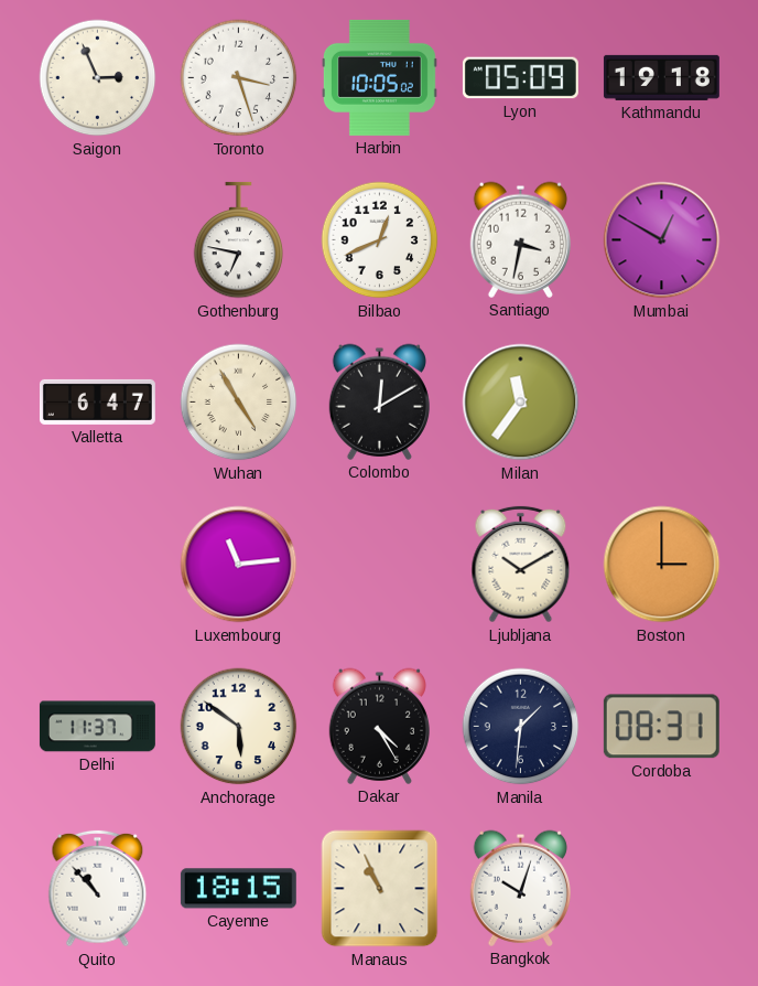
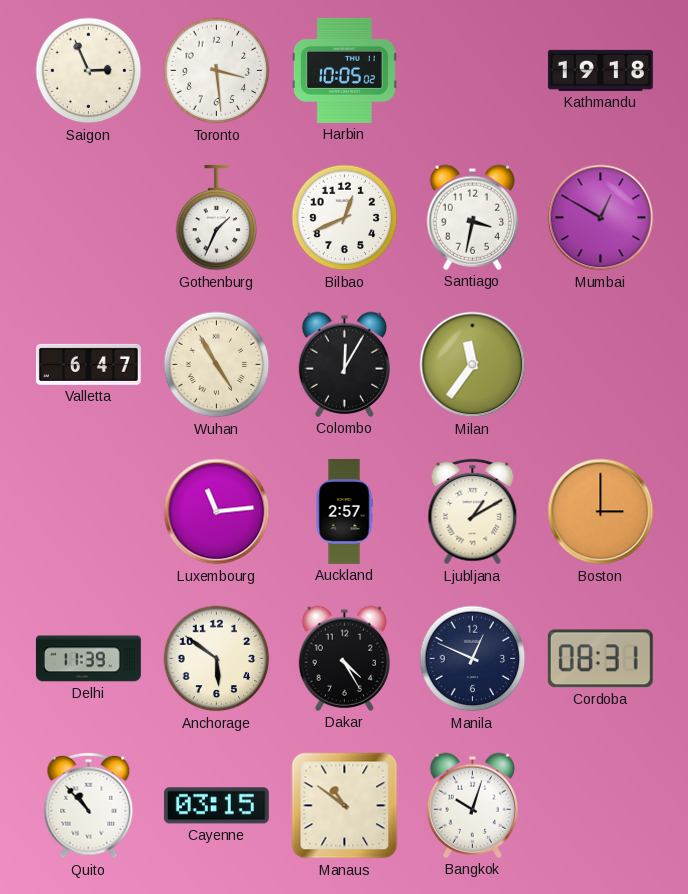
Toronto: 3:27 -> 3:29 (217, 71)
Lyon: 05:09 -> none (520, 78)
Gothenburg: 6:47 -> 1:34 (217, 218)
Colombo: 12:10 -> 12:05 (344, 364)
Auckland: none -> 2:57 (344, 511)
Ljubljana: 10:10 -> 1:10 (473, 512)
Delhi: 11:37 -> 11:39 (88, 659)
Manila: 1:31 -> 12:49 (473, 659)
Cayenne: 18:15 -> 03:15 (216, 806)
Manaus: 10:56 -> 10:51 (345, 806)
